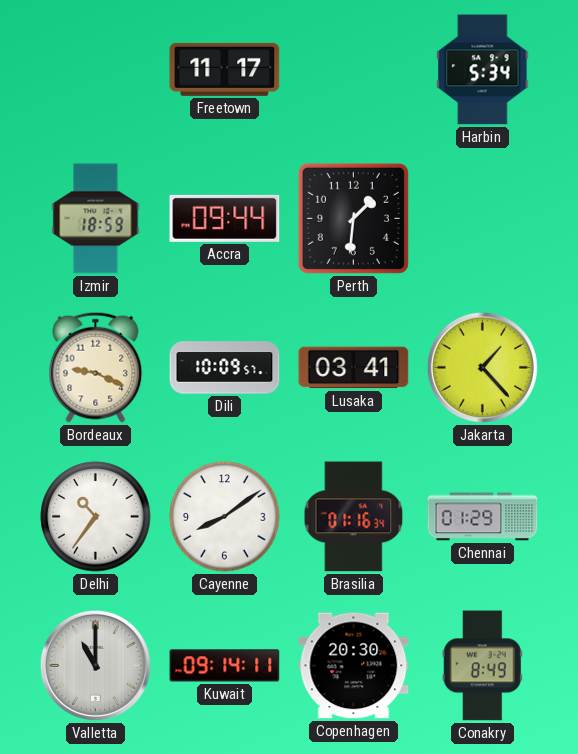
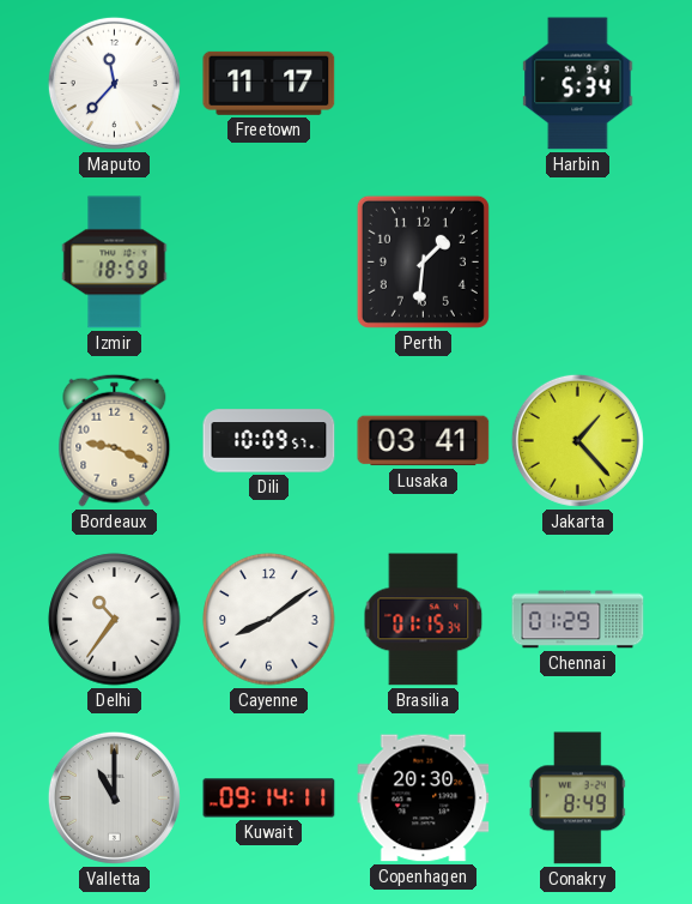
Maputo: none -> 11:37 (114, 83)
Accra: 09:44 -> none (225, 218)
Brasilia: 01:16 -> 01:15 (424, 620)
